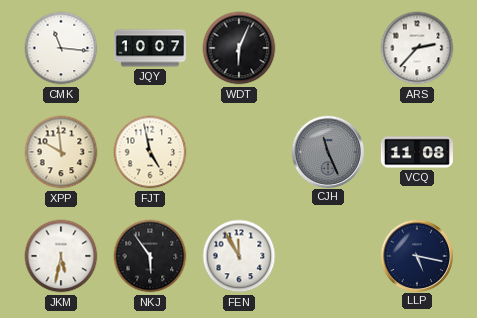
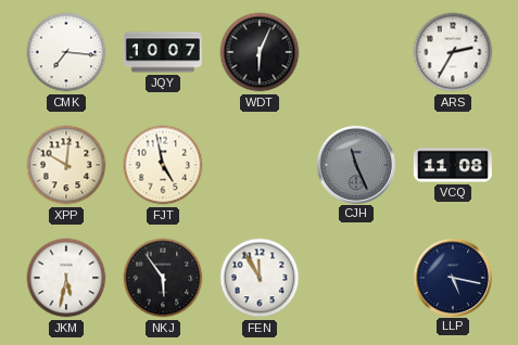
CMK: 11:16 -> 7:16 (66, 52)
ARS: 2:37 -> 2:35 (453, 52)
XPP: 9:59 -> 10:01 (66, 165)
